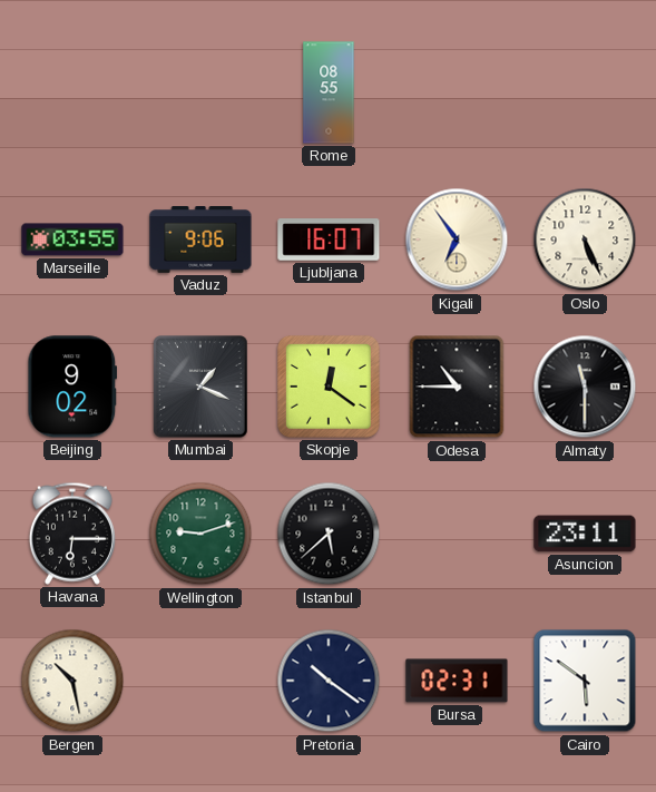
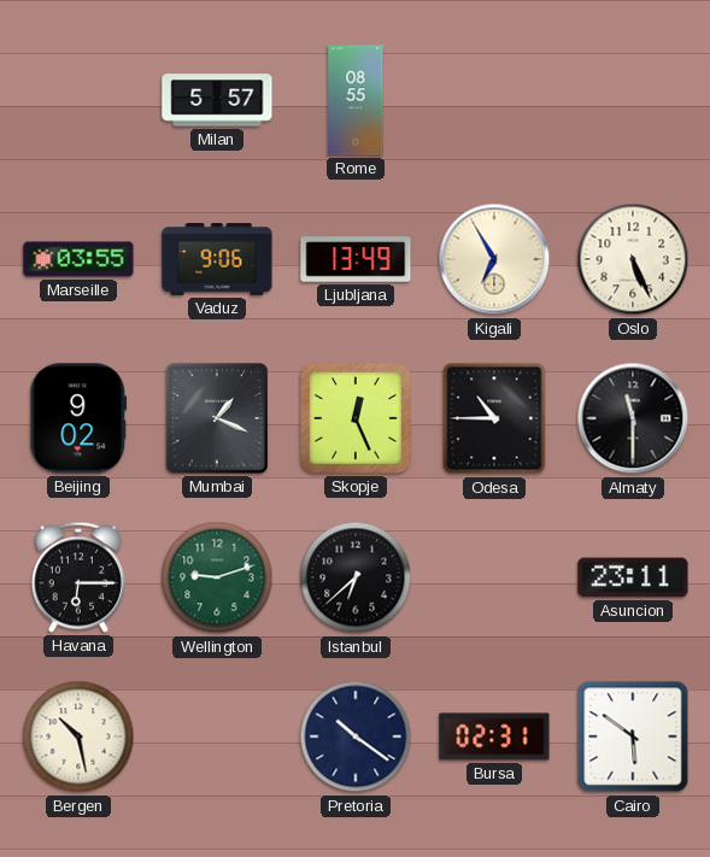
Milan: none -> 5:57 (217, 100)
Ljubljana: 16:07 -> 13:49 (356, 259)
Kigali: 6:54 -> 6:55 (494, 259)
Skopje: 12:21 -> 12:26 (357, 419)
Istanbul: 5:38 -> 6:38 (356, 577)
